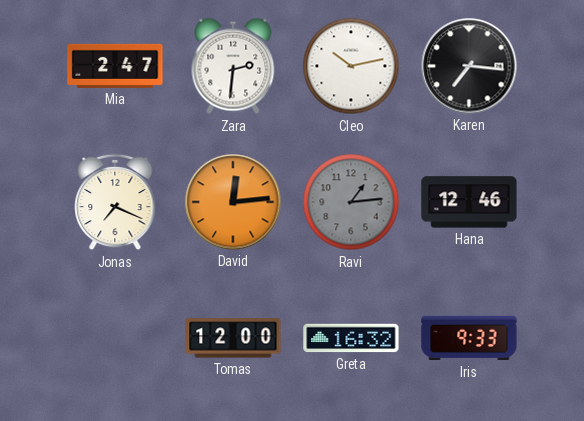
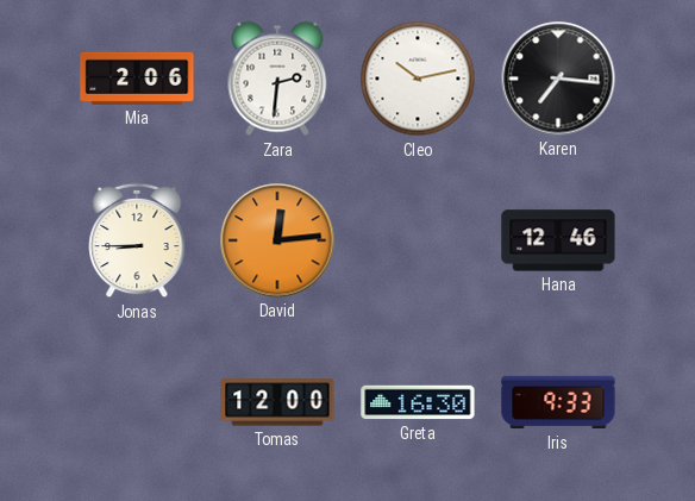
Mia: 2:47 -> 2:06 (137, 79)
Jonas: 7:19 -> 8:45 (137, 240)
Ravi: 1:14 -> none (351, 202)
Greta: 16:32 -> 16:30 (418, 402)
